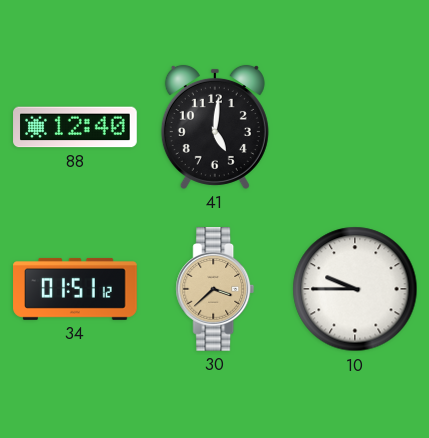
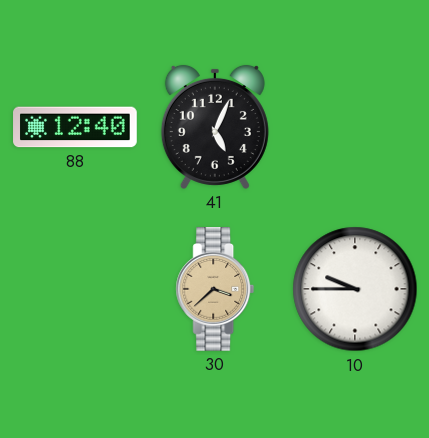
41: 5:01 -> 5:04 (215, 127)
34: 01:51 -> none (75, 289)
